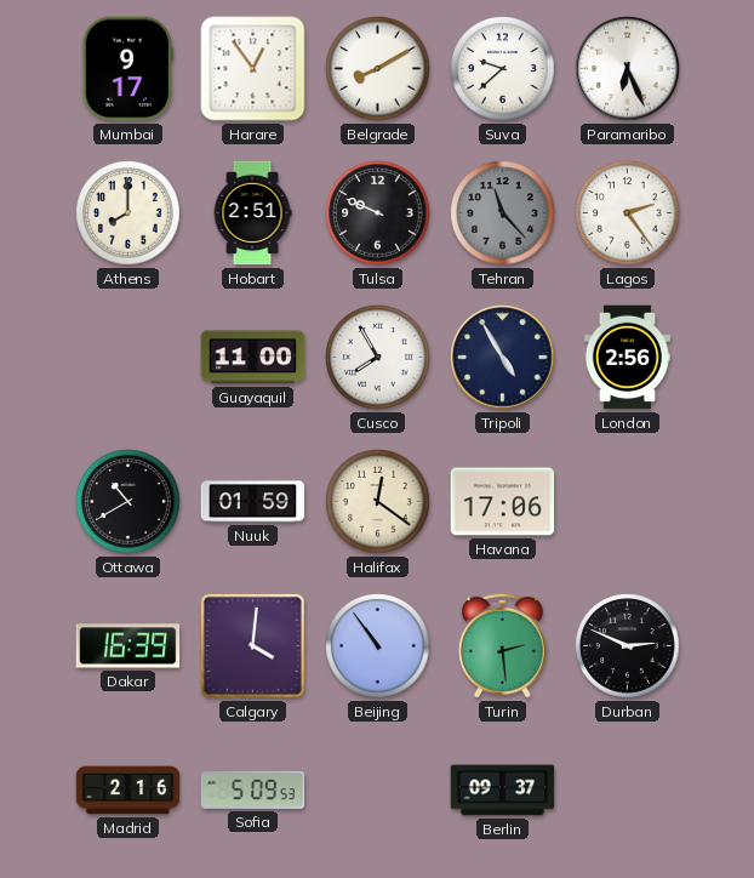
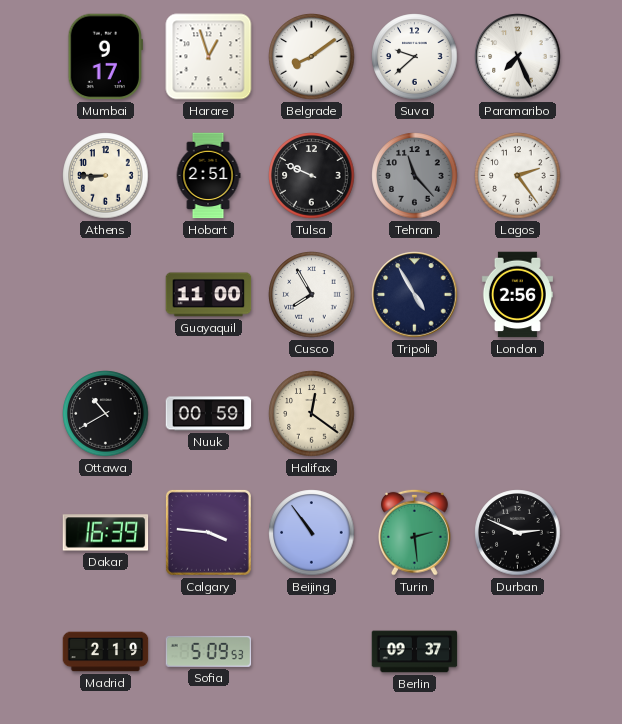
Harare: 12:54 -> 12:57 (209, 57)
Belgrade: 8:10 -> 8:09 (312, 57)
Paramaribo: 6:26 -> 7:26 (518, 57)
Athens: 8:00 -> 8:45 (106, 176)
Nuuk: 01:59 -> 00:59 (209, 414)
Havana: 17:06 -> none (503, 502)
Calgary: 4:01 -> 3:46 (208, 532)
Madrid: 2:16 -> 2:19 (106, 652)
